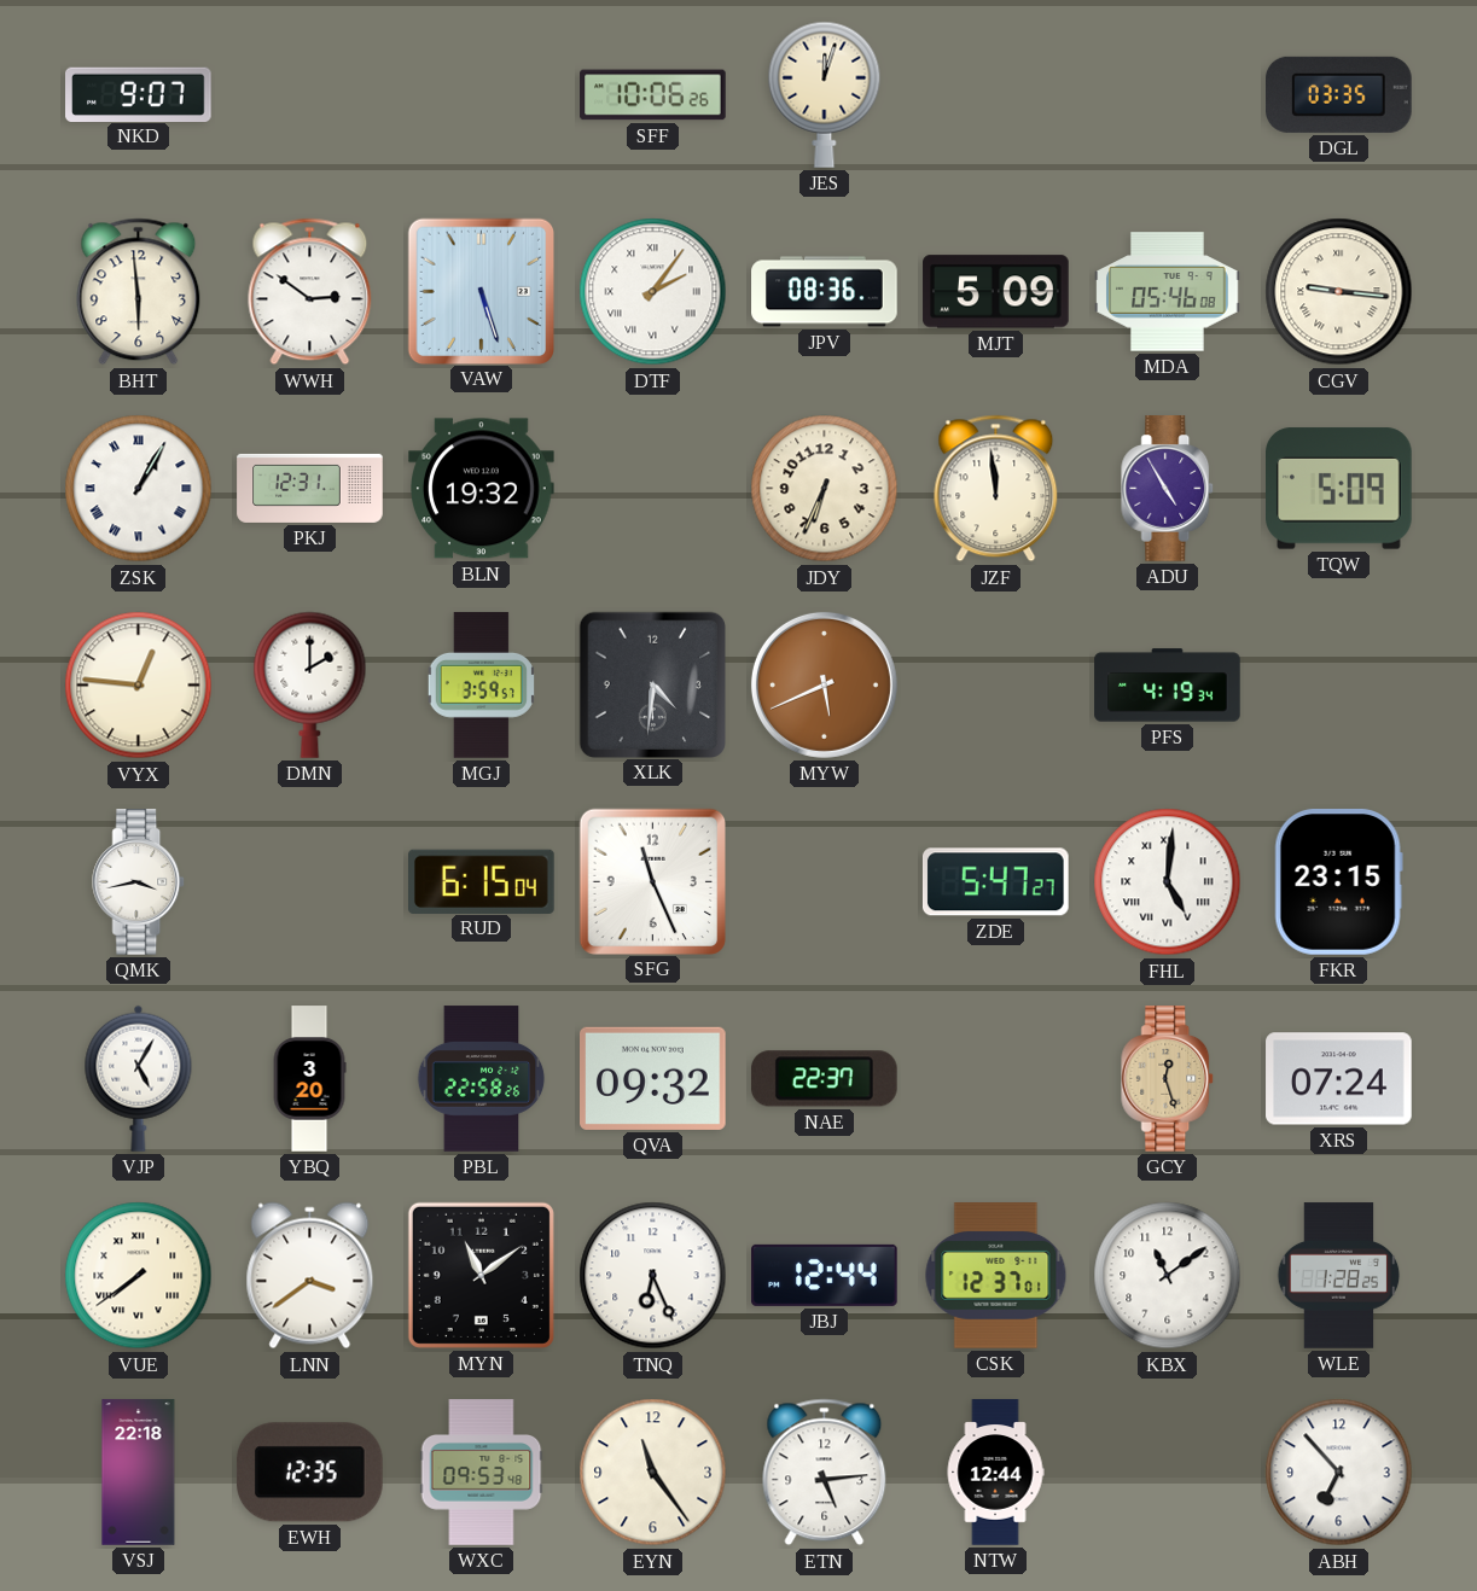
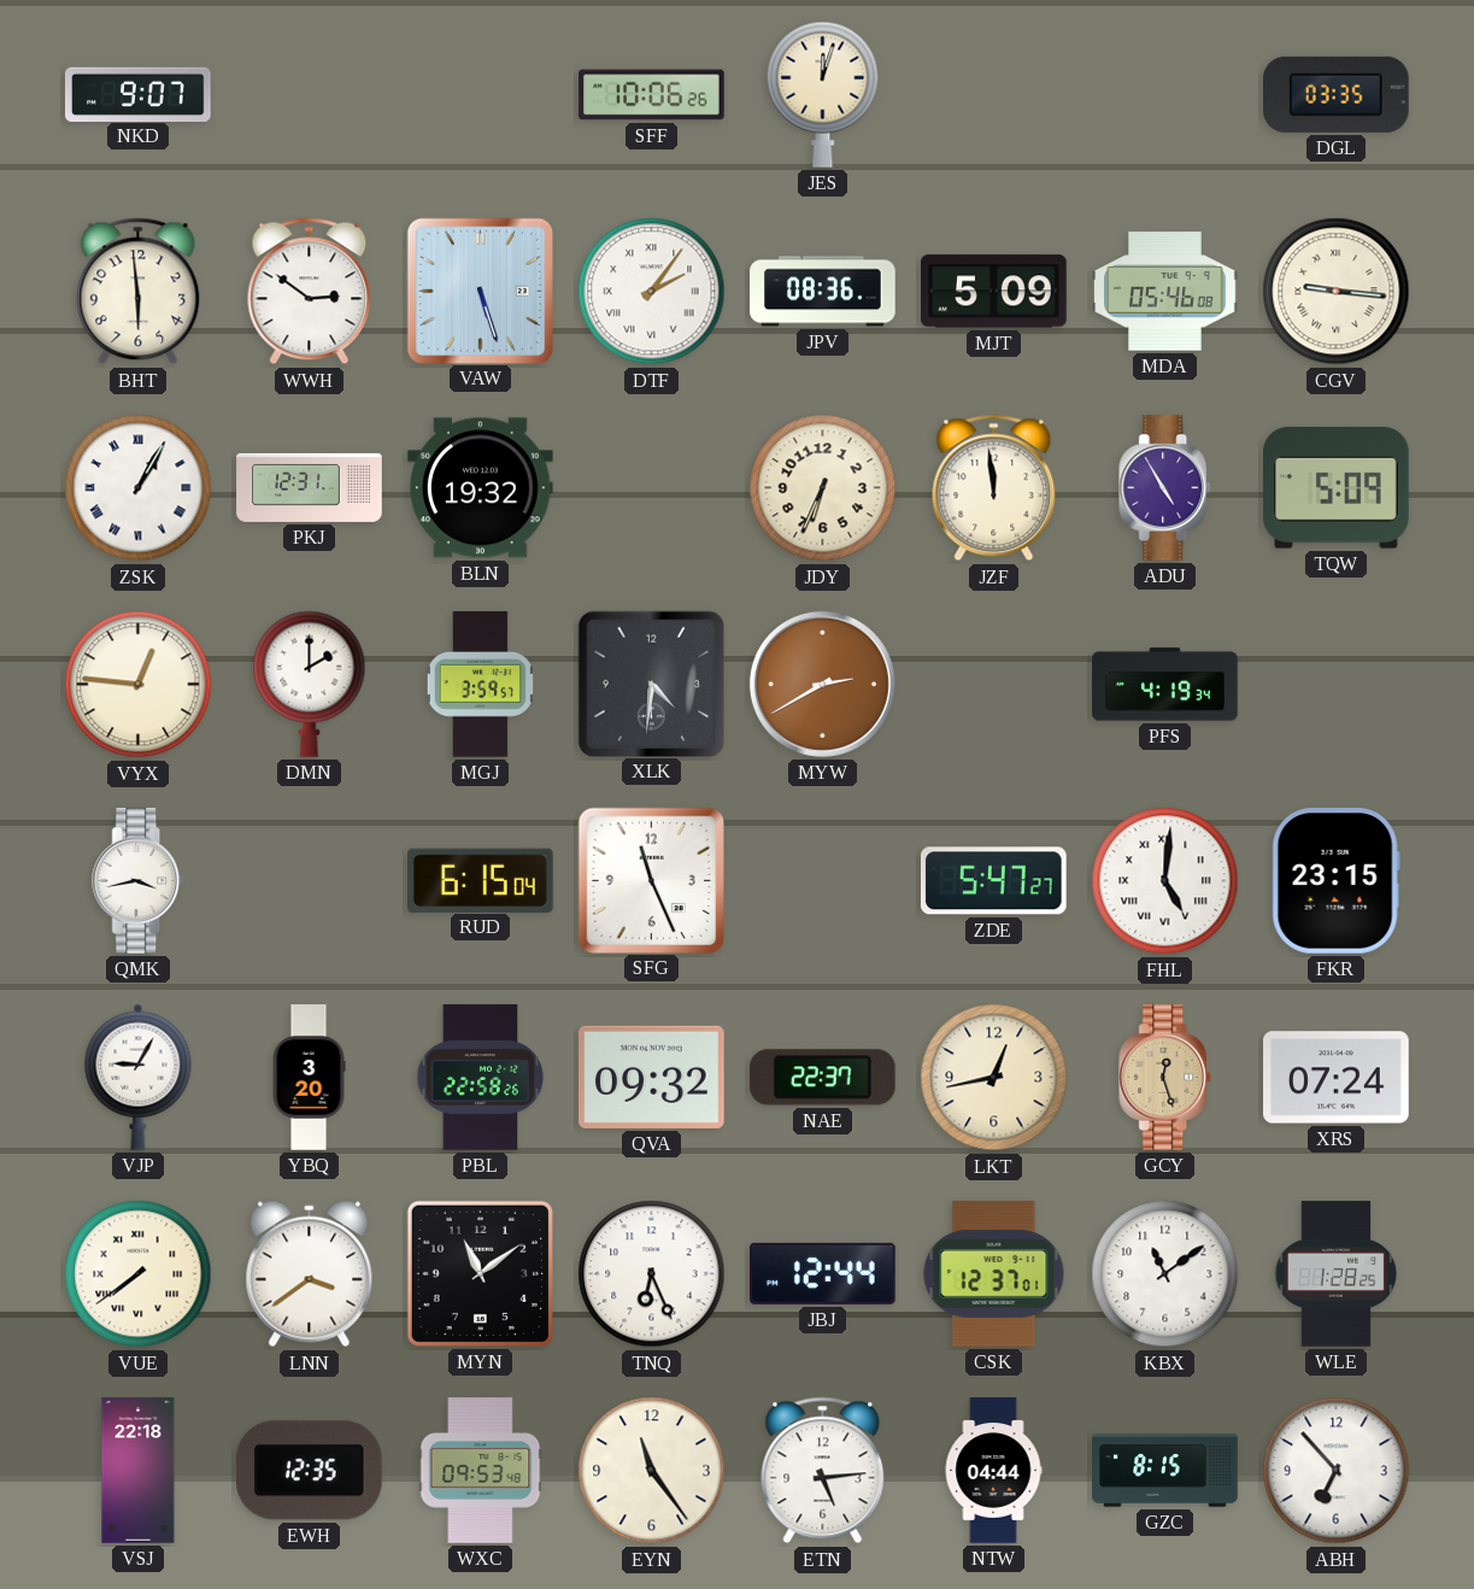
MYW: 5:41 -> 2:40 (822, 684)
VJP: 5:05 -> 9:05 (139, 1077)
LKT: none -> 12:43 (994, 1078)
NTW: 12:44 -> 04:44 (993, 1471)
GZC: none -> 8:15 (1165, 1471)
